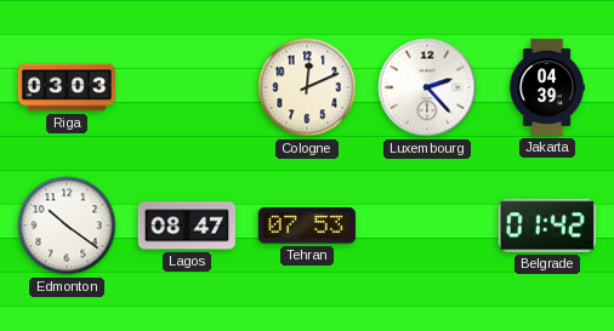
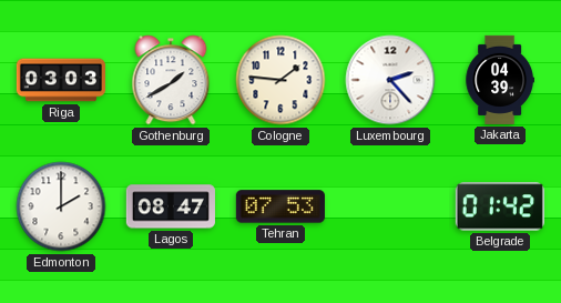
Gothenburg: none -> 1:40 (171, 80)
Cologne: 12:11 -> 1:46 (280, 80)
Edmonton: 10:21 -> 2:00 (61, 206)
